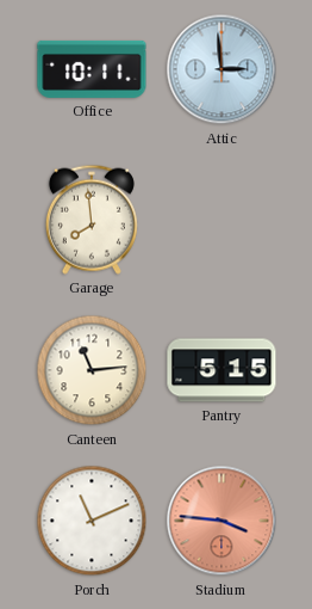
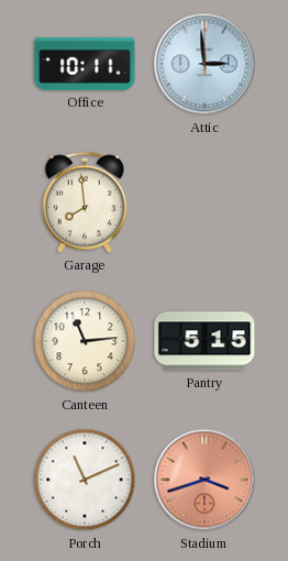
Stadium: 3:46 -> 3:42 (204, 480)
